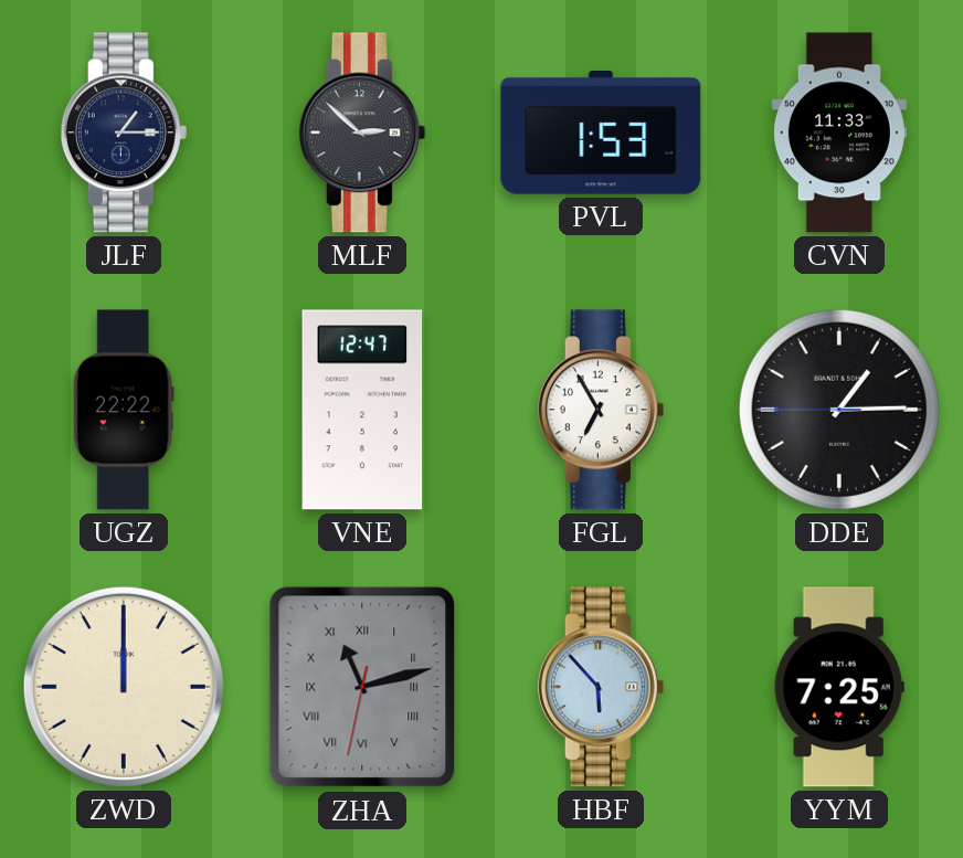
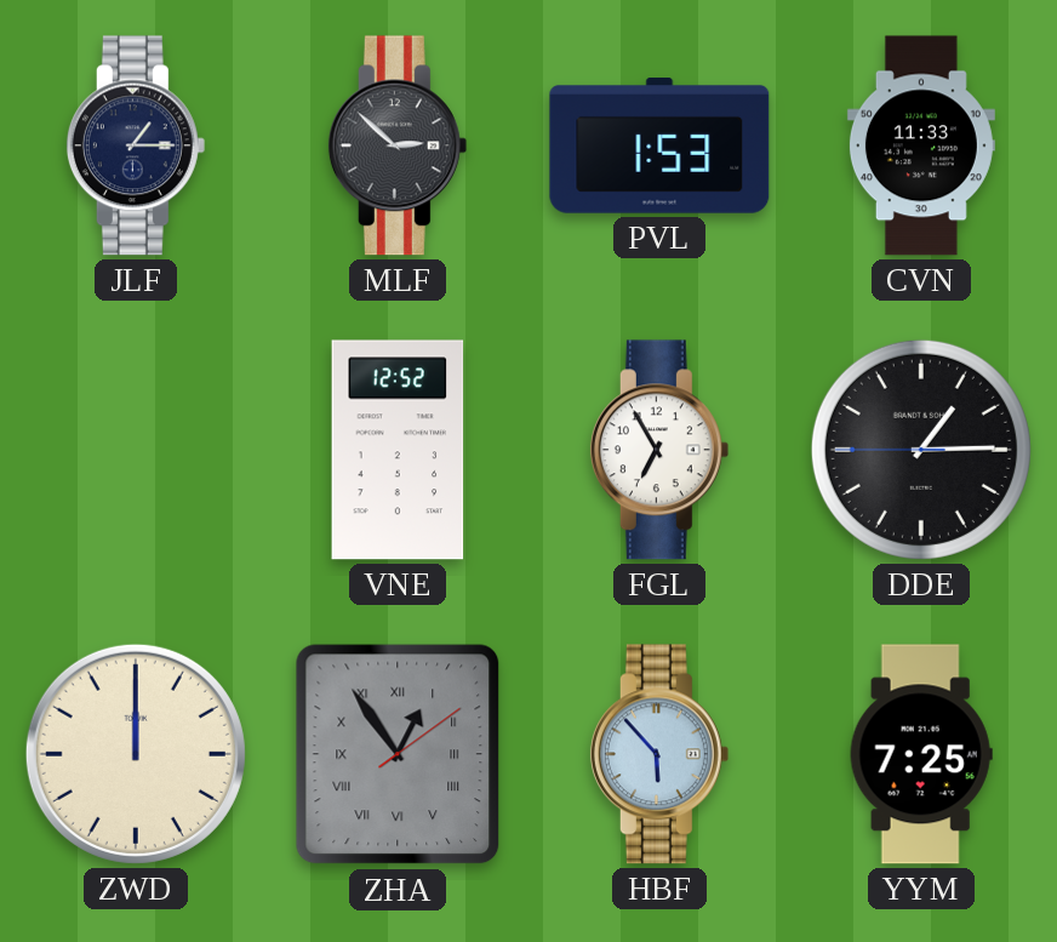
UGZ: 22:22 -> none (124, 410)
VNE: 12:47 -> 12:52 (398, 450)
ZHA: 11:12 -> 12:54 (398, 754)
